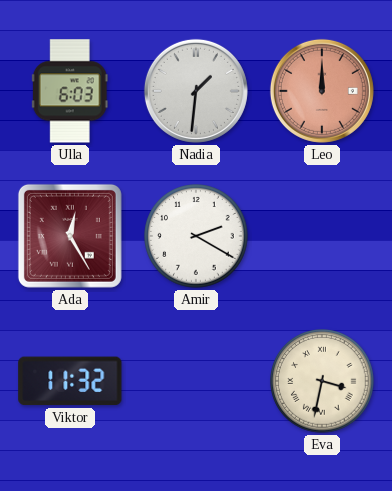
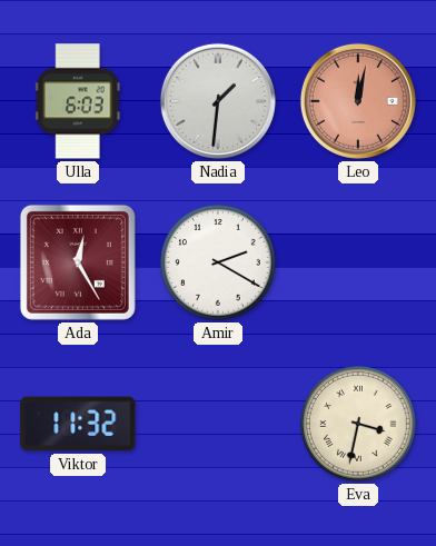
Leo: 12:00 -> 12:02 (358, 101)
